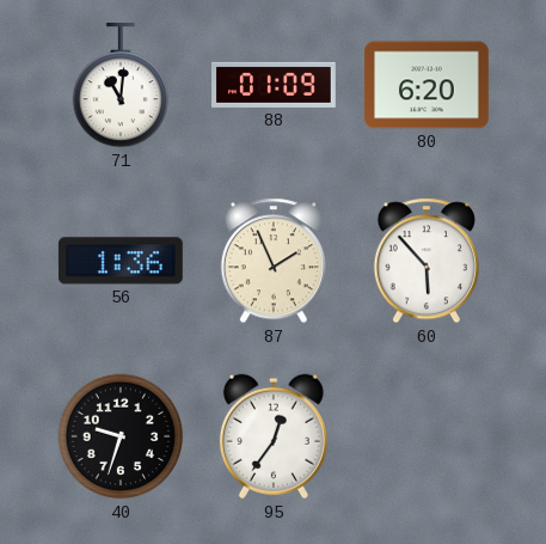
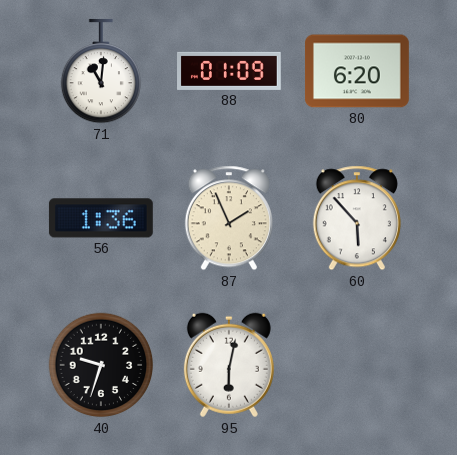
95: 12:36 -> 6:02 (229, 365)
